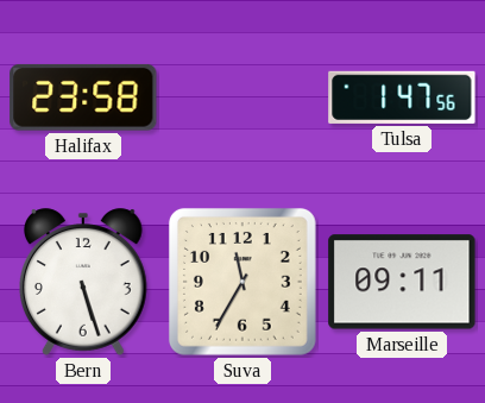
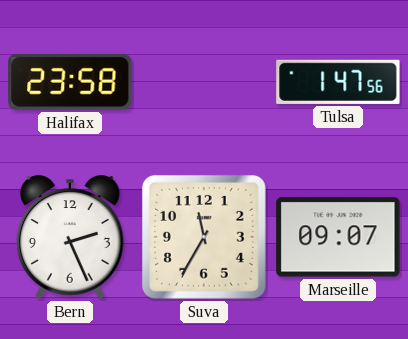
Bern: 5:27 -> 2:26 (71, 237)
Marseille: 09:11 -> 09:07 (338, 237)
